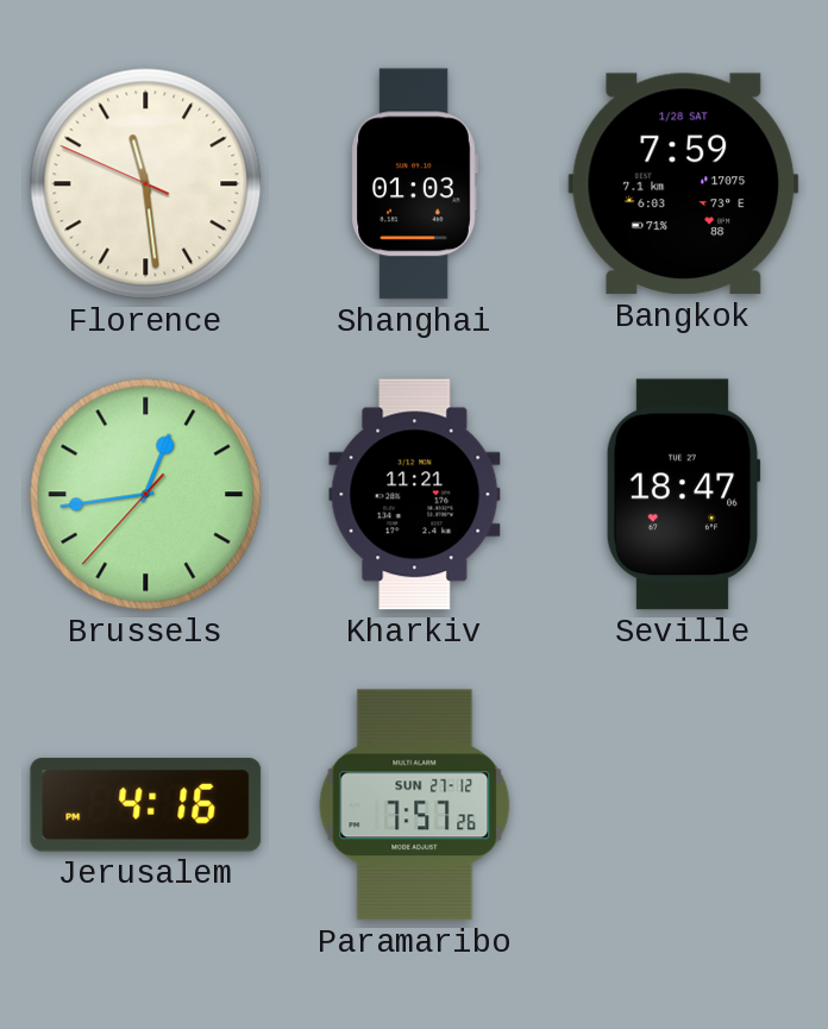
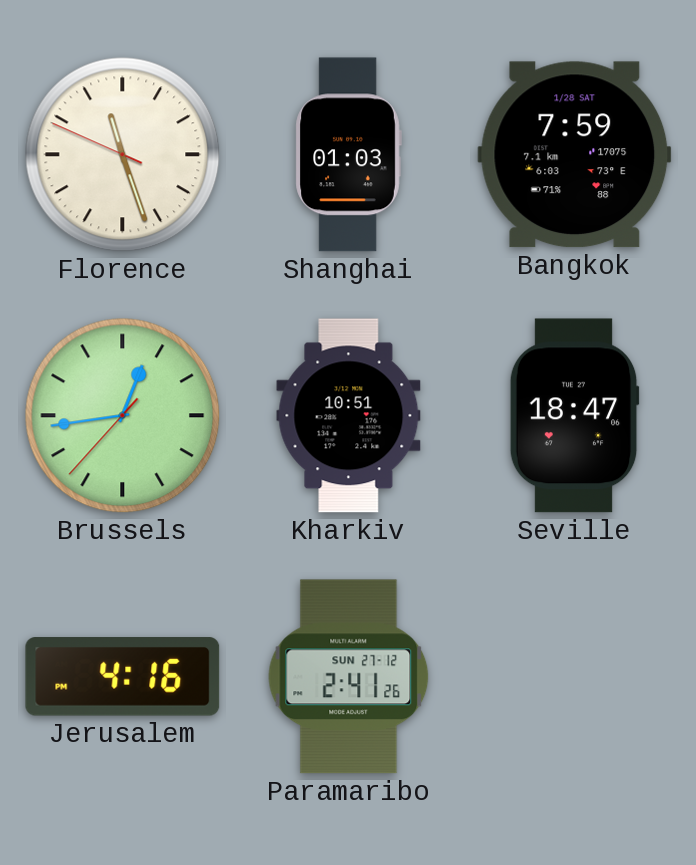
Florence: 11:28 -> 11:26 (123, 155)
Kharkiv: 11:21 -> 10:51 (349, 416)
Paramaribo: 7:57 -> 2:41 (349, 677)
